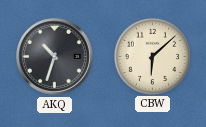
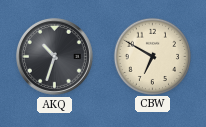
CBW: 6:08 -> 6:50 (152, 56)
